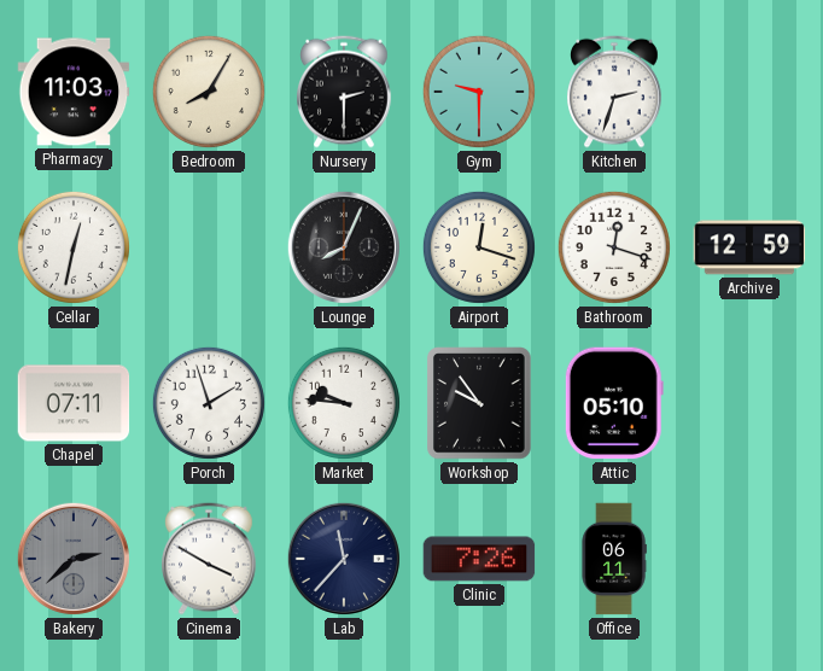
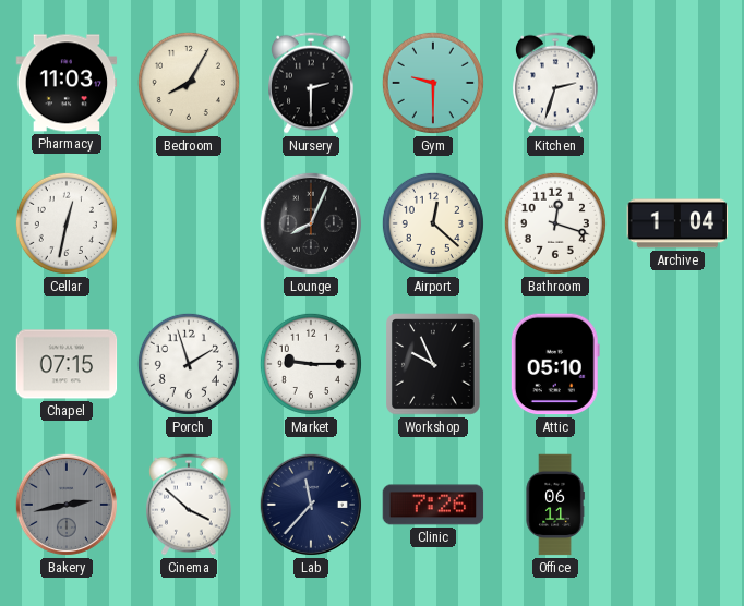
Airport: 12:18 -> 12:22 (433, 223)
Archive: 12:59 -> 1:04 (677, 223)
Chapel: 07:11 -> 07:15 (67, 364)
Market: 9:46 -> 9:15 (311, 364)
Workshop: 9:54 -> 9:56 (433, 364)
Bakery: 2:38 -> 2:43 (67, 505)
Cinema: 3:50 -> 3:52 (190, 505)
